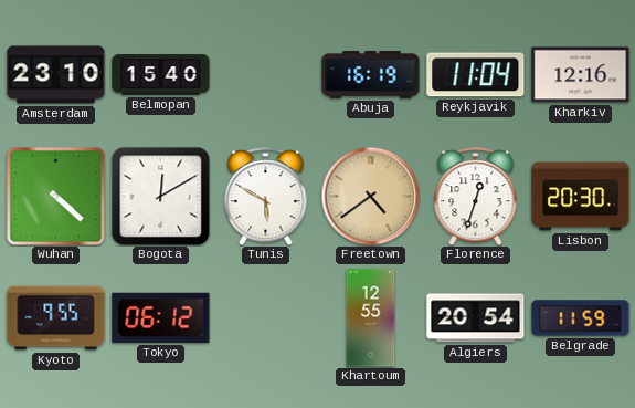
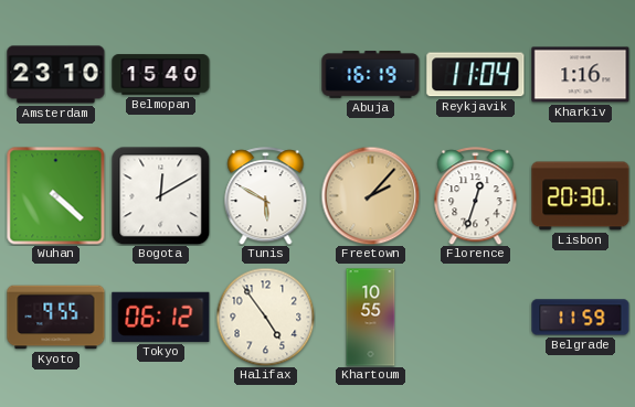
Kharkiv: 12:16 -> 1:16 (581, 75)
Freetown: 4:39 -> 2:07 (370, 195)
Halifax: none -> 4:54 (265, 317)
Khartoum: 12:55 -> 10:55 (371, 318)
Algiers: 20:54 -> none (476, 318)
